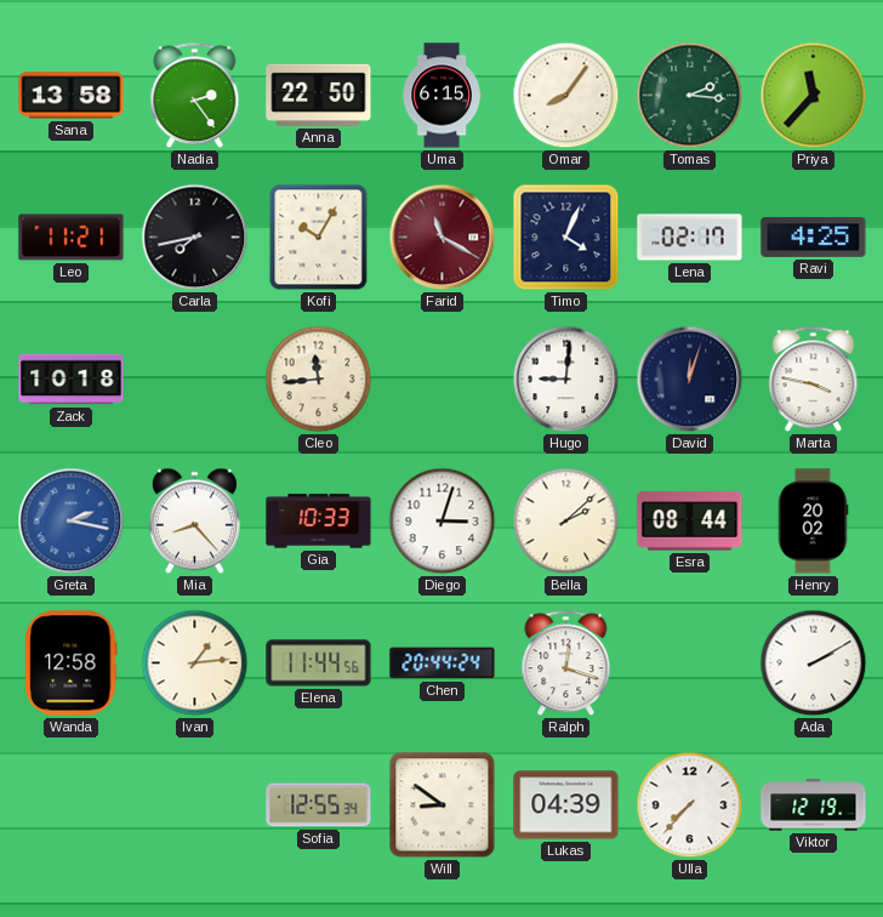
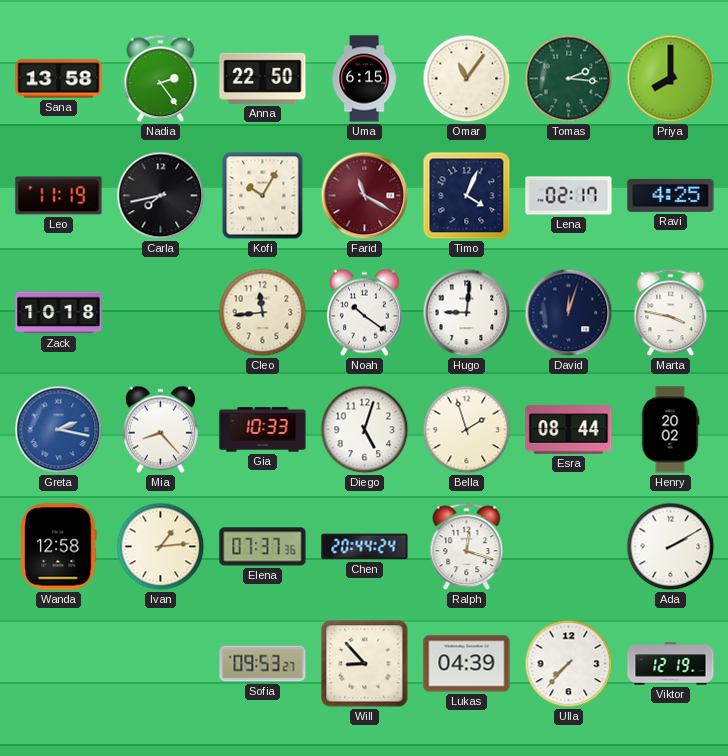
Omar: 8:06 -> 11:06 (467, 79)
Priya: 11:37 -> 8:00 (671, 79)
Leo: 11:21 -> 11:19 (59, 196)
Noah: none -> 10:21 (364, 313)
Diego: 3:03 -> 5:03 (365, 430)
Bella: 2:08 -> 1:57 (467, 430)
Elena: 11:44 -> 07:37 (263, 547)
Sofia: 12:55 -> 09:53 (263, 664)
Will: 8:51 -> 8:53 (365, 664)
